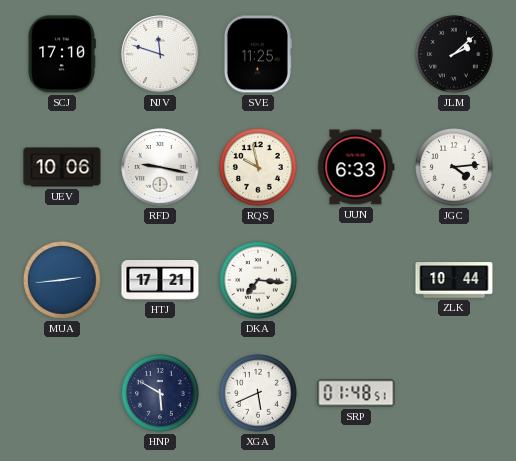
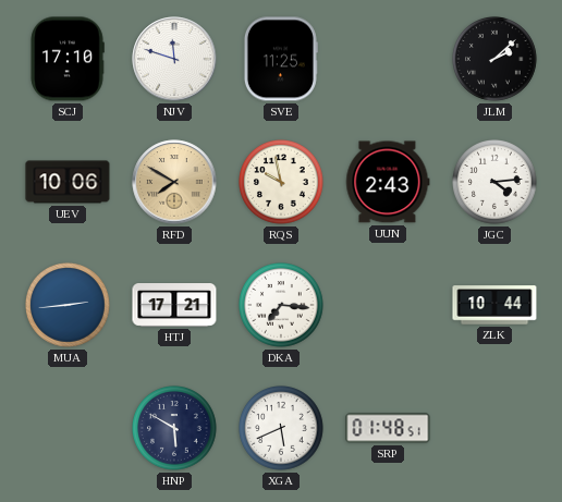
RFD: 9:17 -> 7:50 (174, 182)
RFD dial: white -> champagne (174, 182)
UUN: 6:33 -> 2:43 (388, 182)
